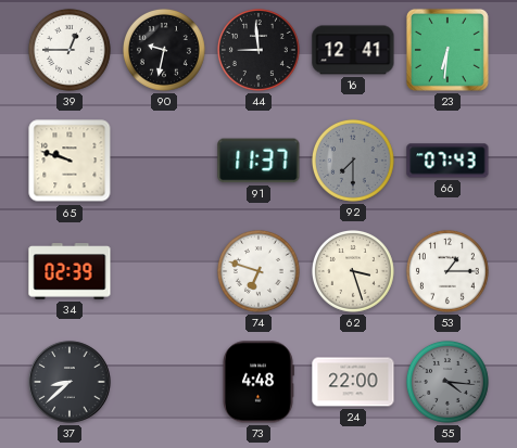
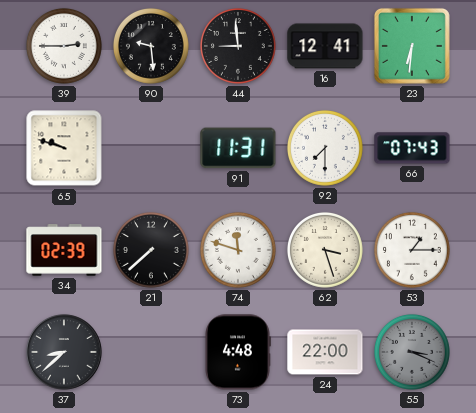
39: 12:45 -> 2:45 (64, 46)
90: 9:32 -> 9:29 (151, 46)
91: 11:37 -> 11:31 (238, 148)
92 dial: grey -> white (325, 148)
21: none -> 7:38 (151, 250)
74: 6:48 -> 11:48 (238, 250)
55: 4:16 -> 3:19 (412, 352)
